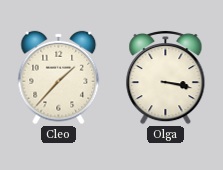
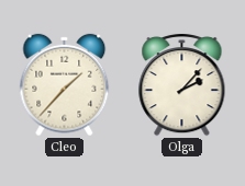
Olga: 3:17 -> 2:07 (182, 84)
